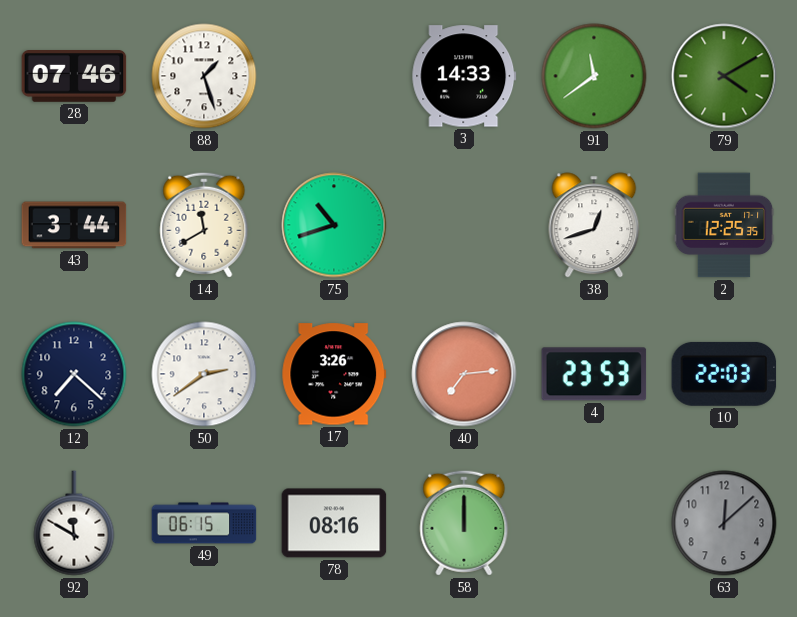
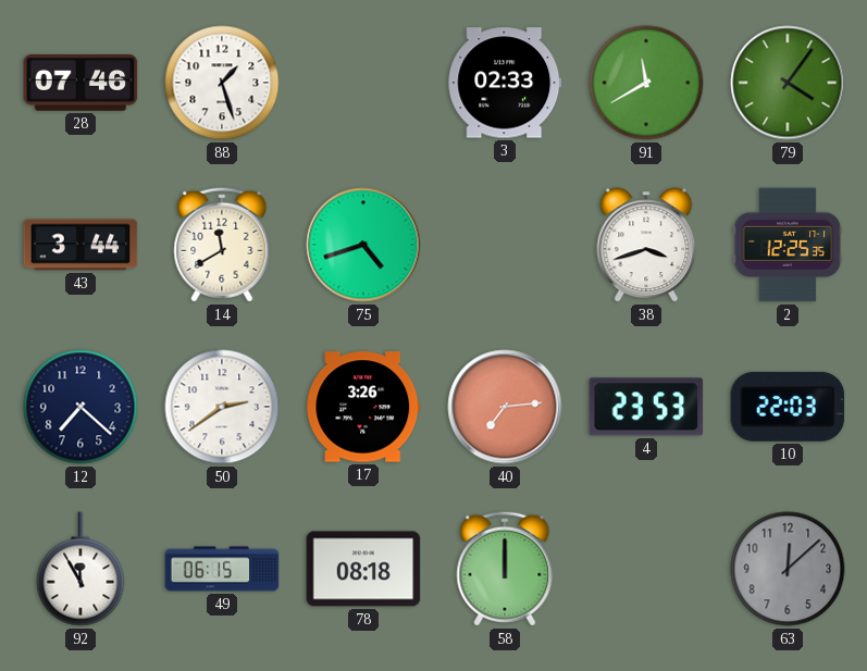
3: 14:33 -> 02:33 (505, 83)
91: 11:39 -> 11:40 (646, 83)
79: 4:10 -> 4:06 (788, 83)
75: 10:42 -> 4:42 (363, 245)
38: 12:42 -> 3:42 (646, 245)
92: 11:50 -> 11:55 (80, 569)
78: 08:16 -> 08:18 (363, 569)
